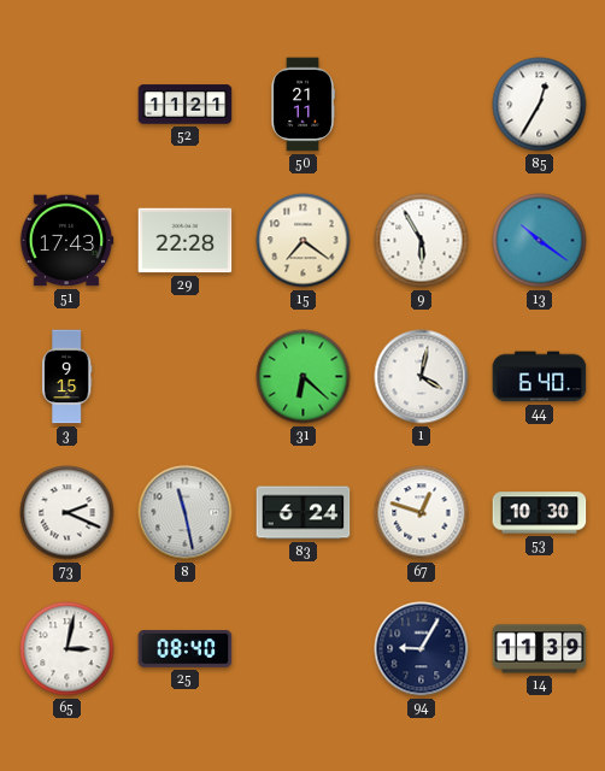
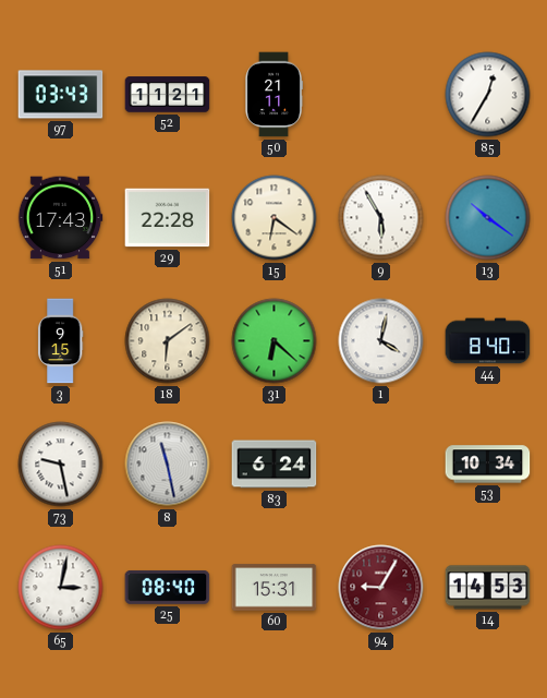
97: none -> 03:43 (61, 95)
15: 7:21 -> 6:21 (275, 218)
18: none -> 6:09 (168, 341)
44: 6:40 -> 8:40 (488, 341)
73: 2:19 -> 9:28 (61, 465)
67: 12:48 -> none (422, 513)
53: 10:30 -> 10:34 (488, 465)
60: none -> 15:31 (275, 588)
94 dial: navy -> burgundy (381, 588)
14: 11:39 -> 14:53 (488, 588)
